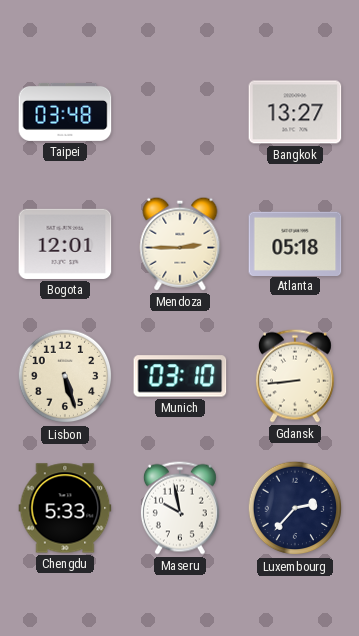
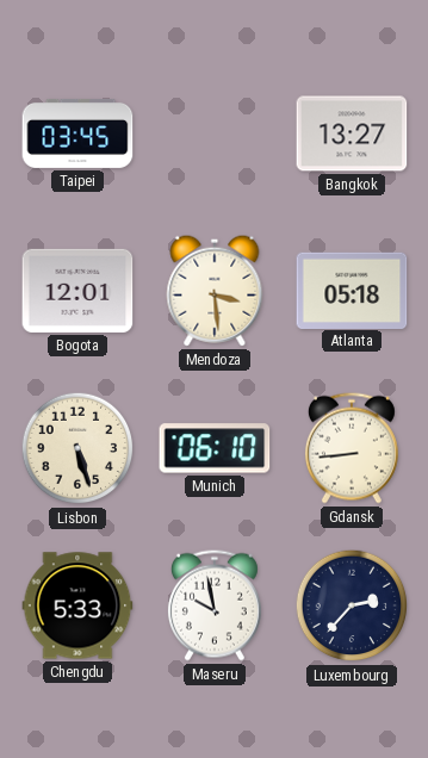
Taipei: 03:48 -> 03:45 (77, 133)
Mendoza: 2:45 -> 3:29 (215, 291)
Munich: 03:10 -> 06:10 (215, 448)
